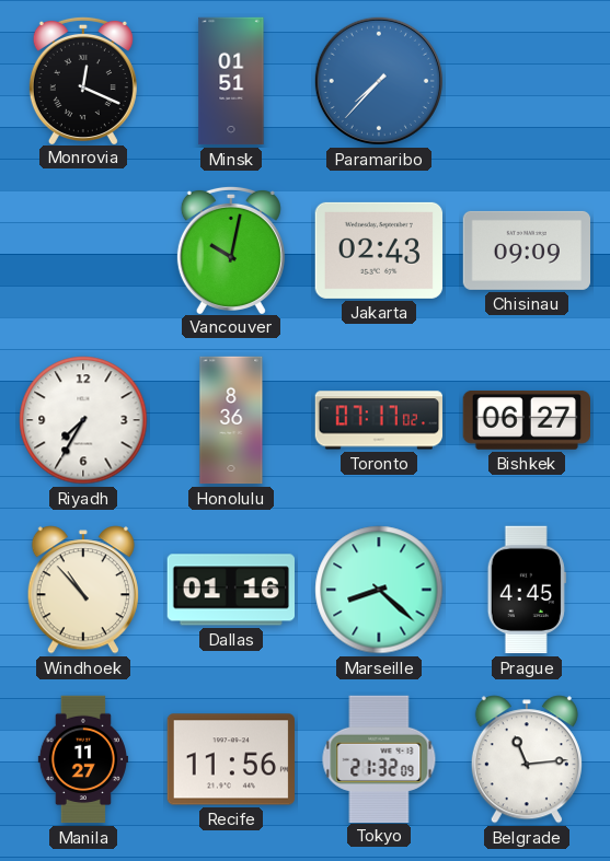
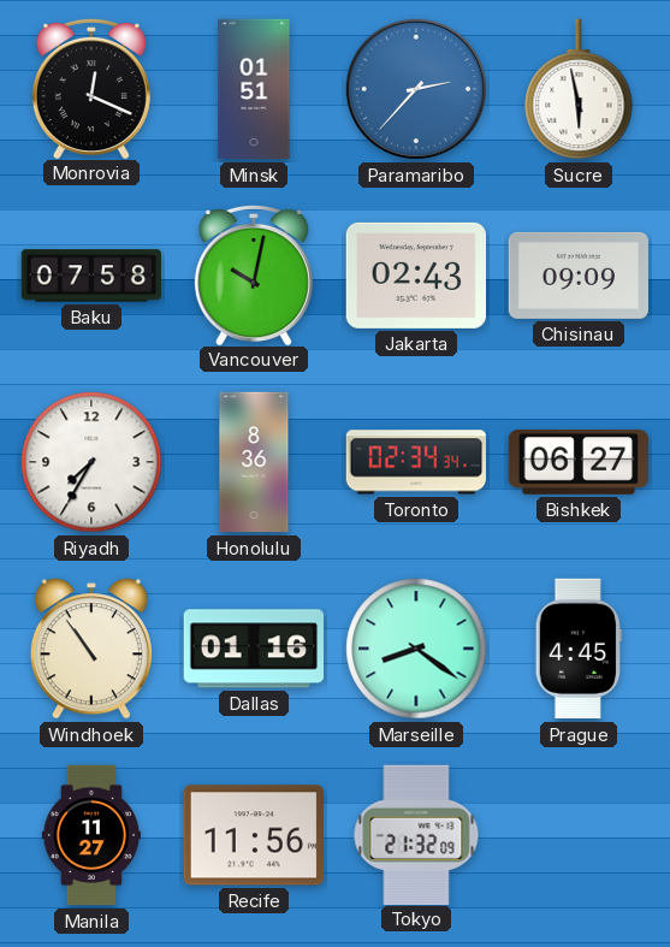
Paramaribo: 7:37 -> 2:37 (416, 89)
Sucre: none -> 5:58 (579, 89)
Baku: none -> 07:58 (90, 276)
Toronto: 07:17 -> 02:34 (415, 462)
Windhoek: 10:53 -> 10:54 (91, 649)
Marseille: 8:22 -> 8:21 (416, 649)
Belgrade: 11:14 -> none (527, 759)
